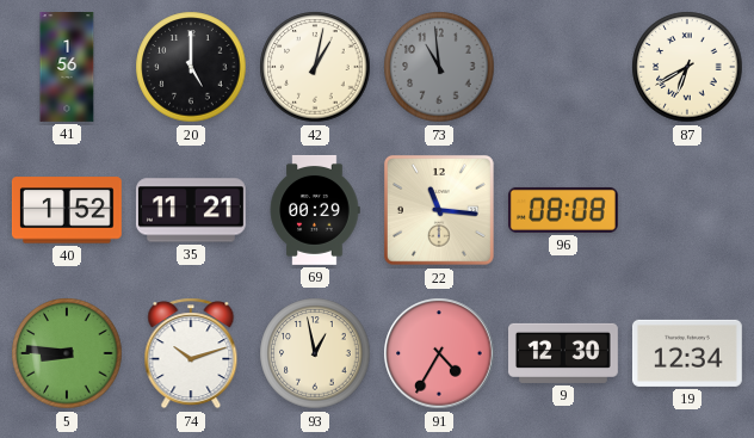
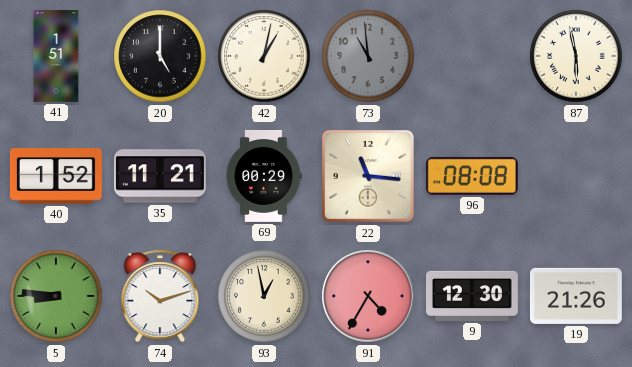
41: 1:56 -> 1:51 (56, 57)
87: 6:40 -> 5:58 (576, 56)
19: 12:34 -> 21:26 (576, 296)
